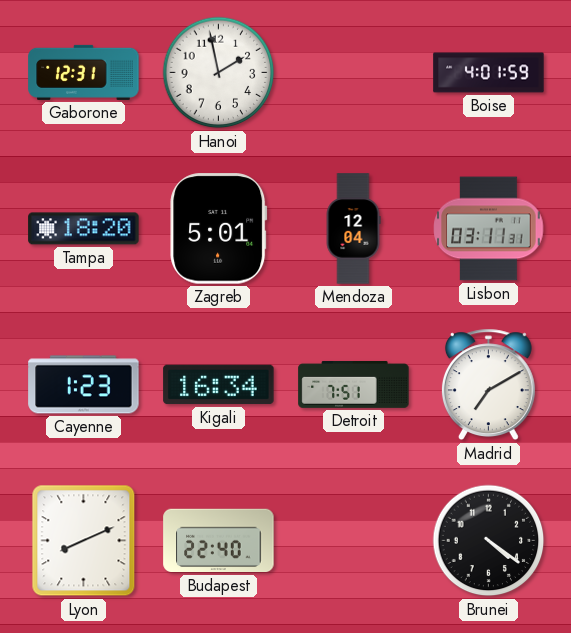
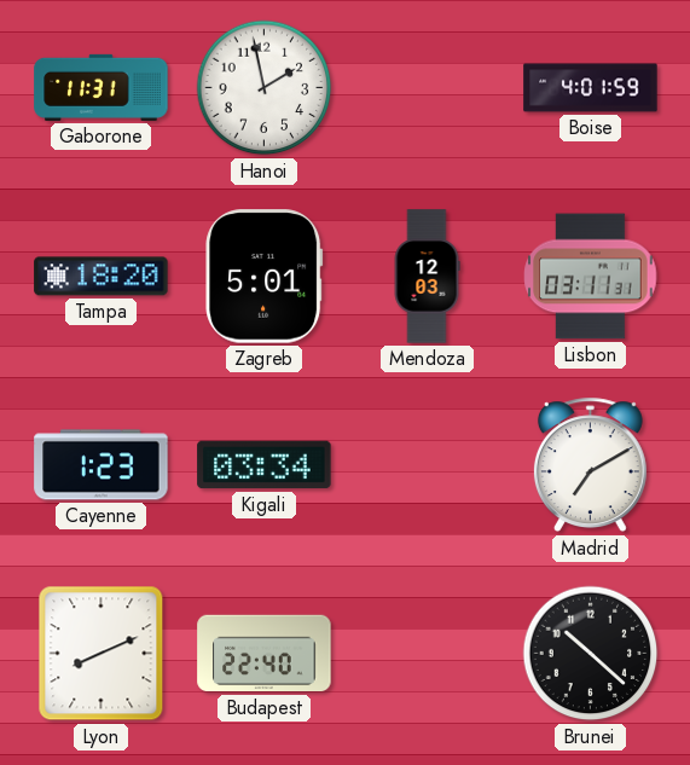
Gaborone: 12:31 -> 11:31 (102, 87)
Mendoza: 12:04 -> 12:03 (427, 277)
Kigali: 16:34 -> 03:34 (265, 465)
Detroit: 7:51 -> none (354, 384)
Brunei: 4:21 -> 10:22 (591, 654)
